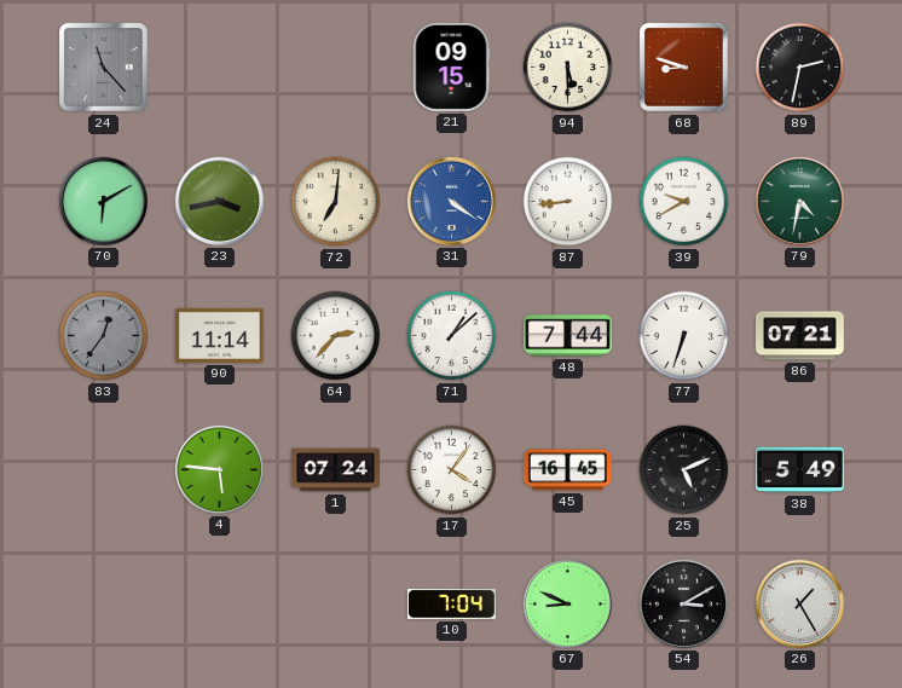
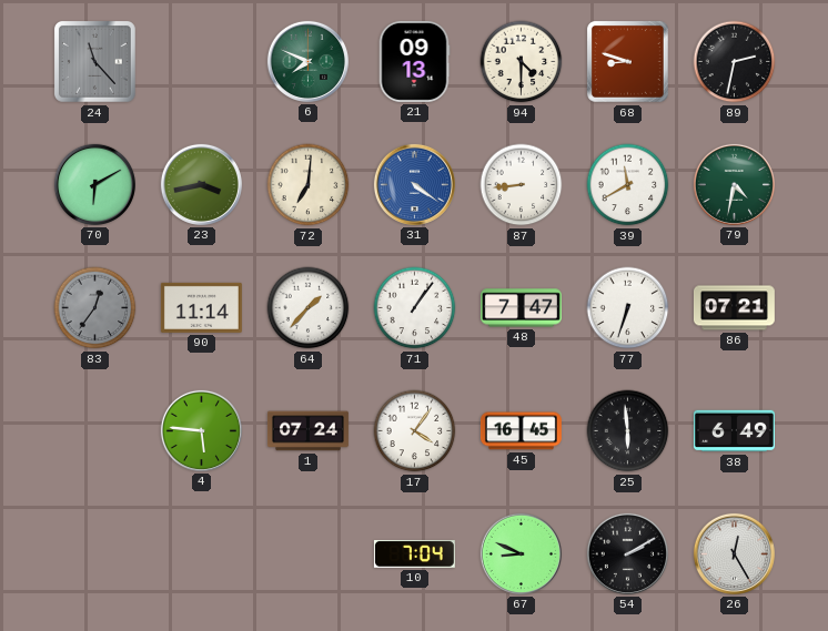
6: none -> 7:49 (307, 61)
21: 09:15 -> 09:13 (414, 61)
94: 5:30 -> 4:30 (522, 62)
39: 9:40 -> 11:40 (628, 185)
64: 2:37 -> 1:37 (309, 308)
71: 1:08 -> 1:06 (415, 308)
48: 7:44 -> 7:47 (521, 308)
25: 5:11 -> 5:59 (628, 431)
38: 5:49 -> 6:49 (734, 431)
54: 3:10 -> 2:10 (627, 553)
26: 1:25 -> 12:25 (734, 553)
